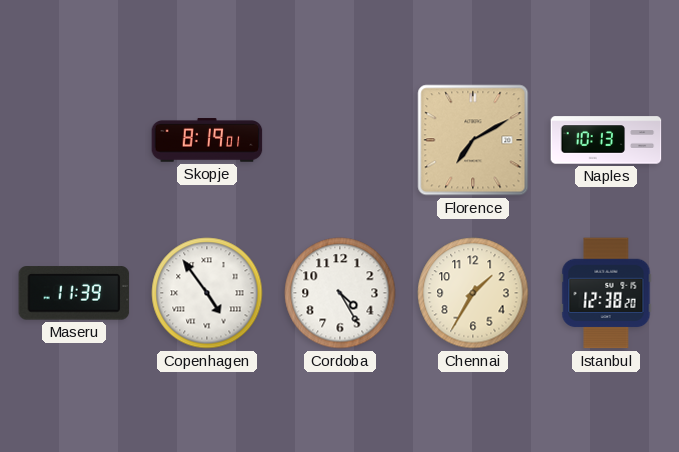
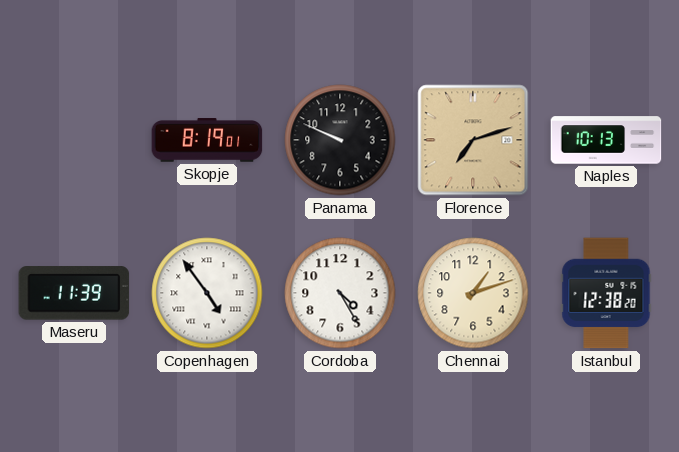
Panama: none -> 9:49 (340, 140)
Florence: 7:10 -> 7:12 (473, 140)
Chennai: 1:35 -> 1:12 (473, 293)
